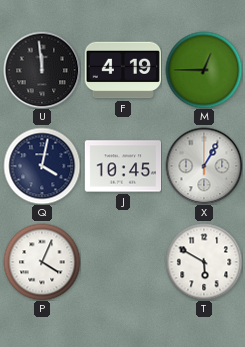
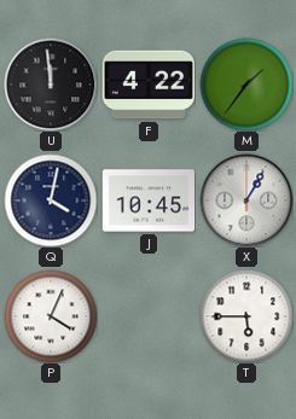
F: 4:19 -> 4:22 (147, 85)
M: 12:45 -> 1:36 (246, 85)
T: 5:50 -> 5:45 (246, 316)
